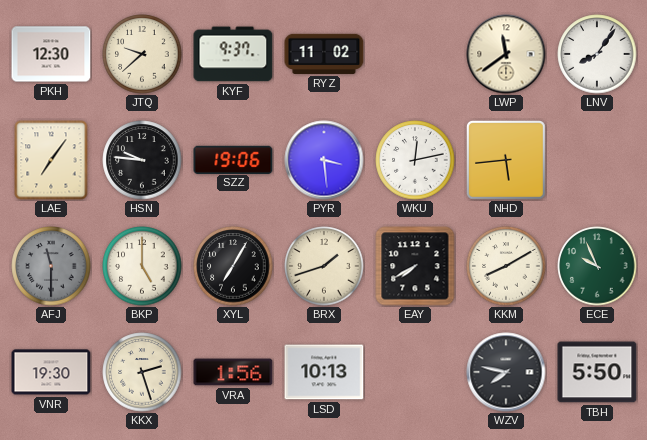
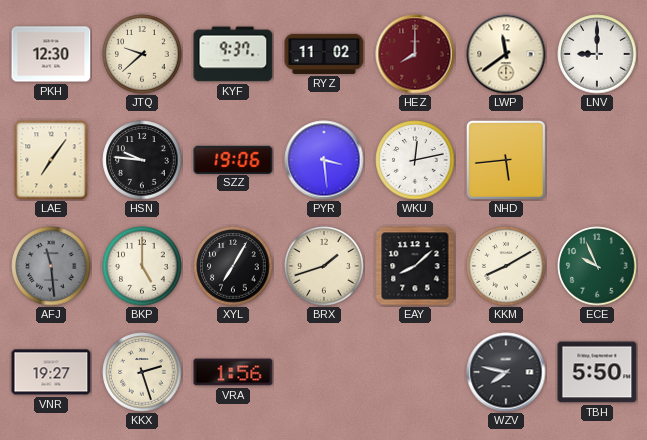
HEZ: none -> 8:00 (415, 54)
LNV: 8:06 -> 9:00 (597, 54)
AFJ: 11:30 -> 11:29 (51, 266)
EAY: 7:40 -> 8:08 (415, 266)
VNR: 19:30 -> 19:27 (51, 372)
LSD: 10:13 -> none (324, 372)
